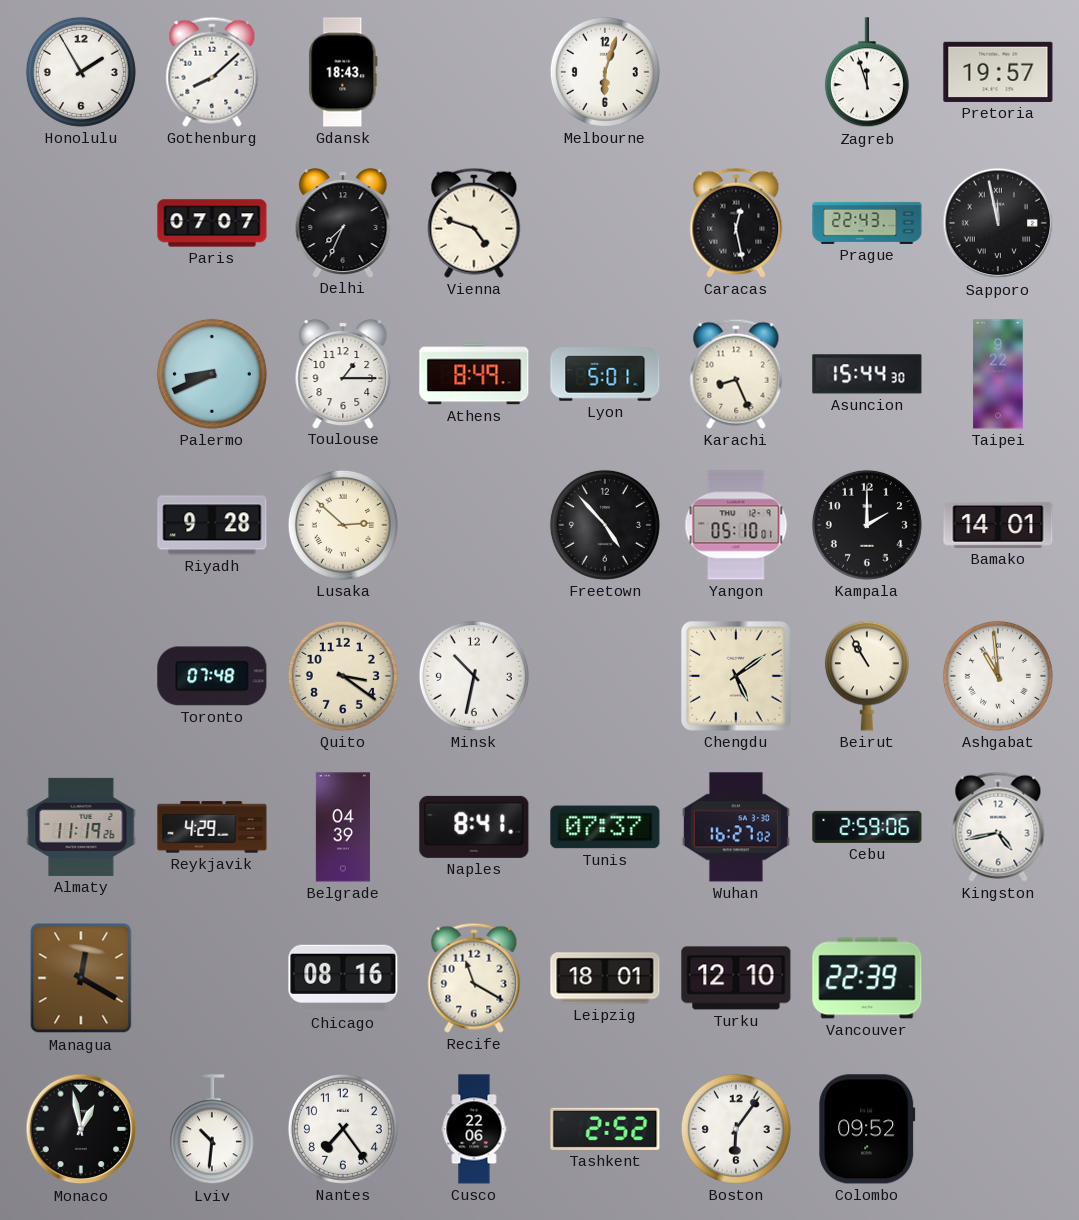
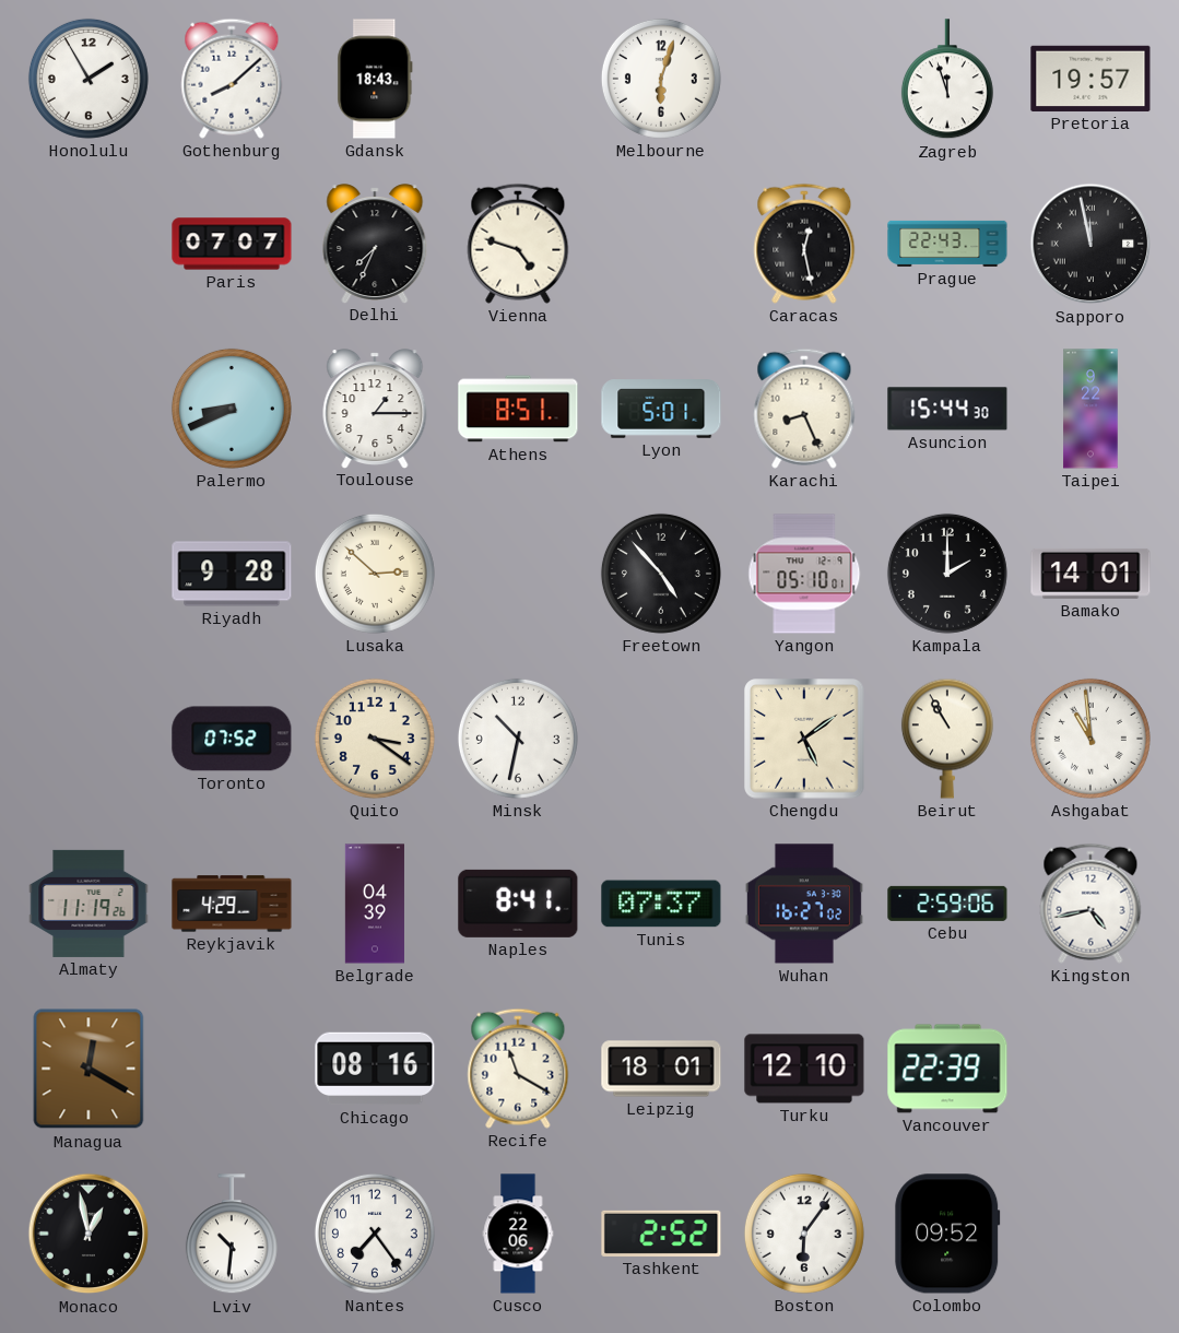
Athens: 8:49 -> 8:51 (518, 409)
Toronto: 07:48 -> 07:52 (232, 739)
